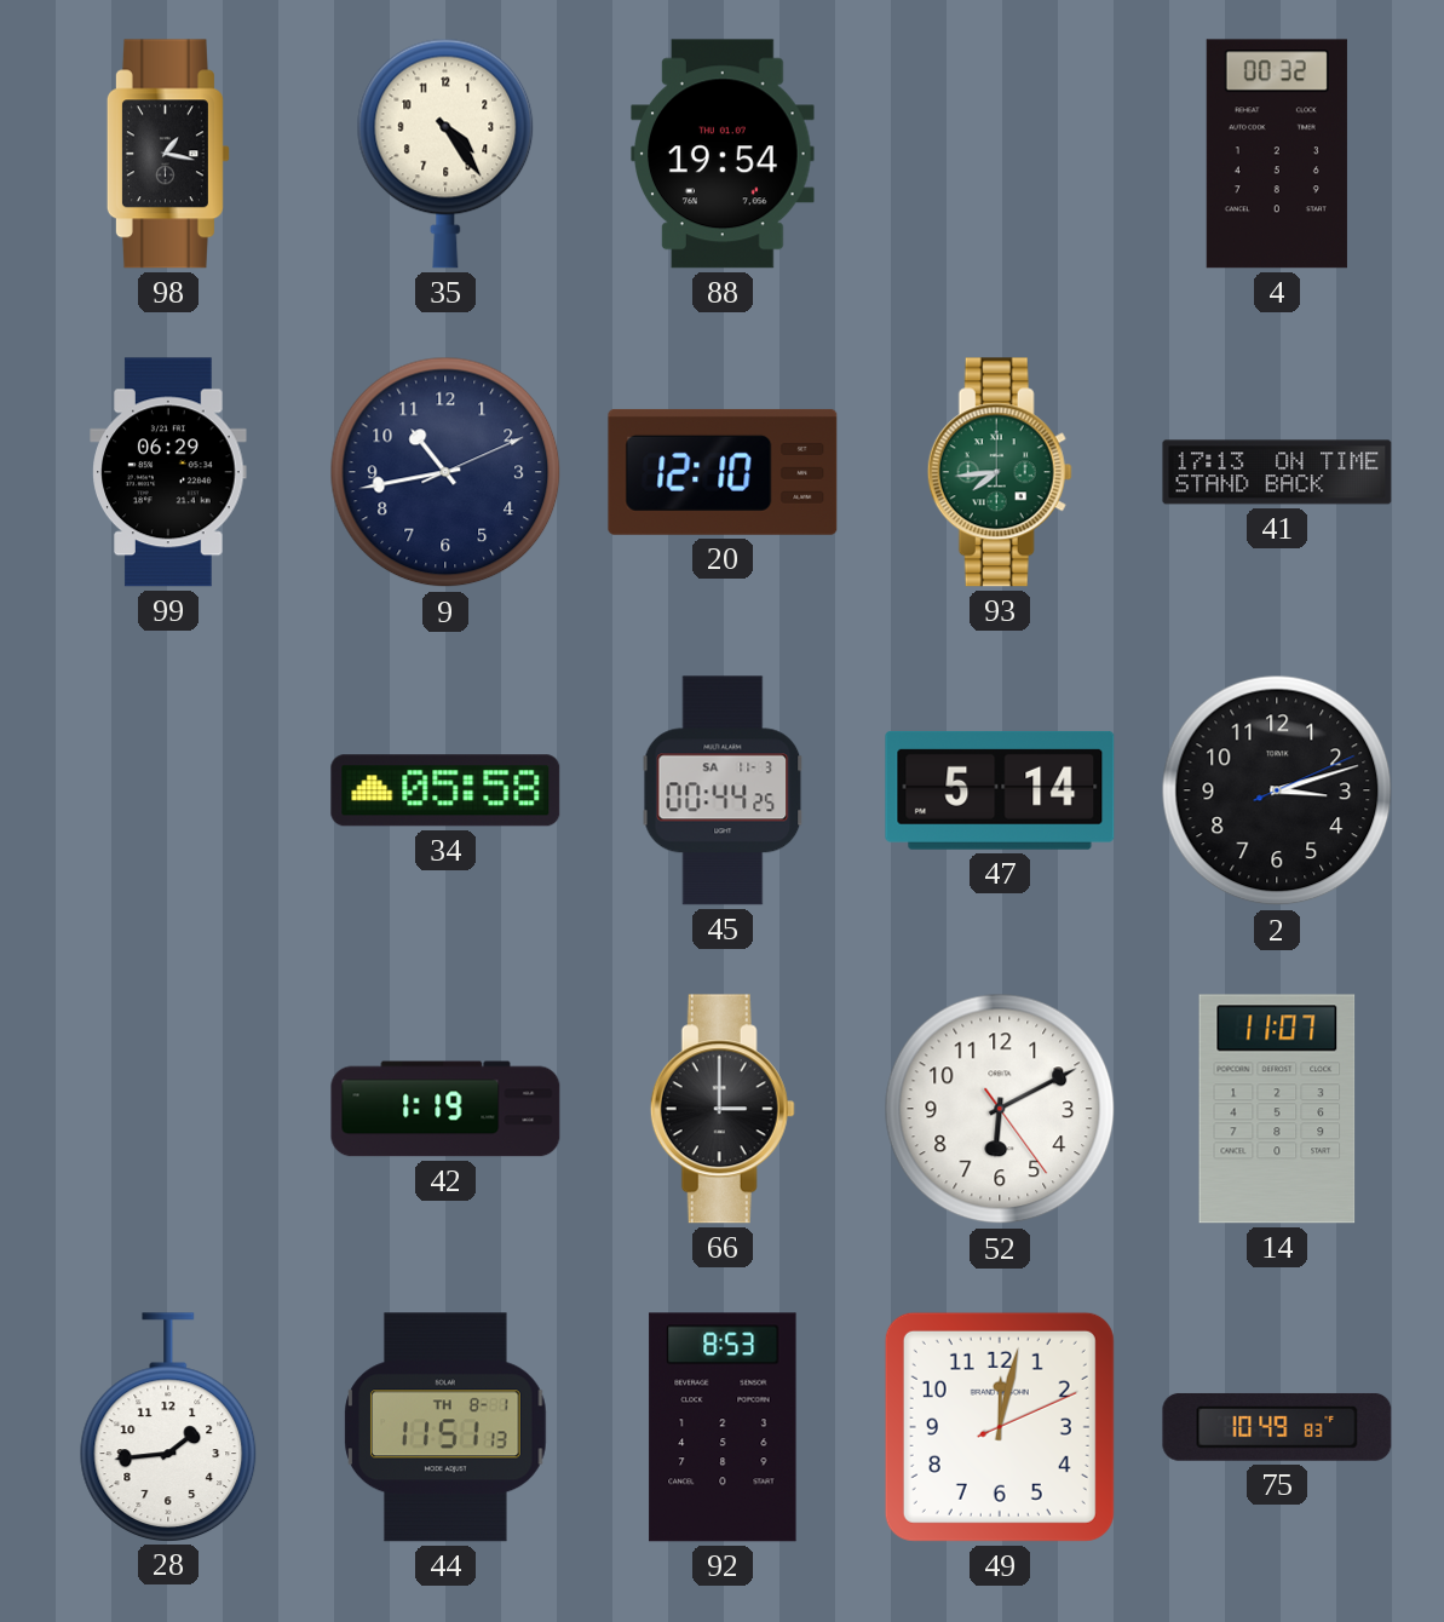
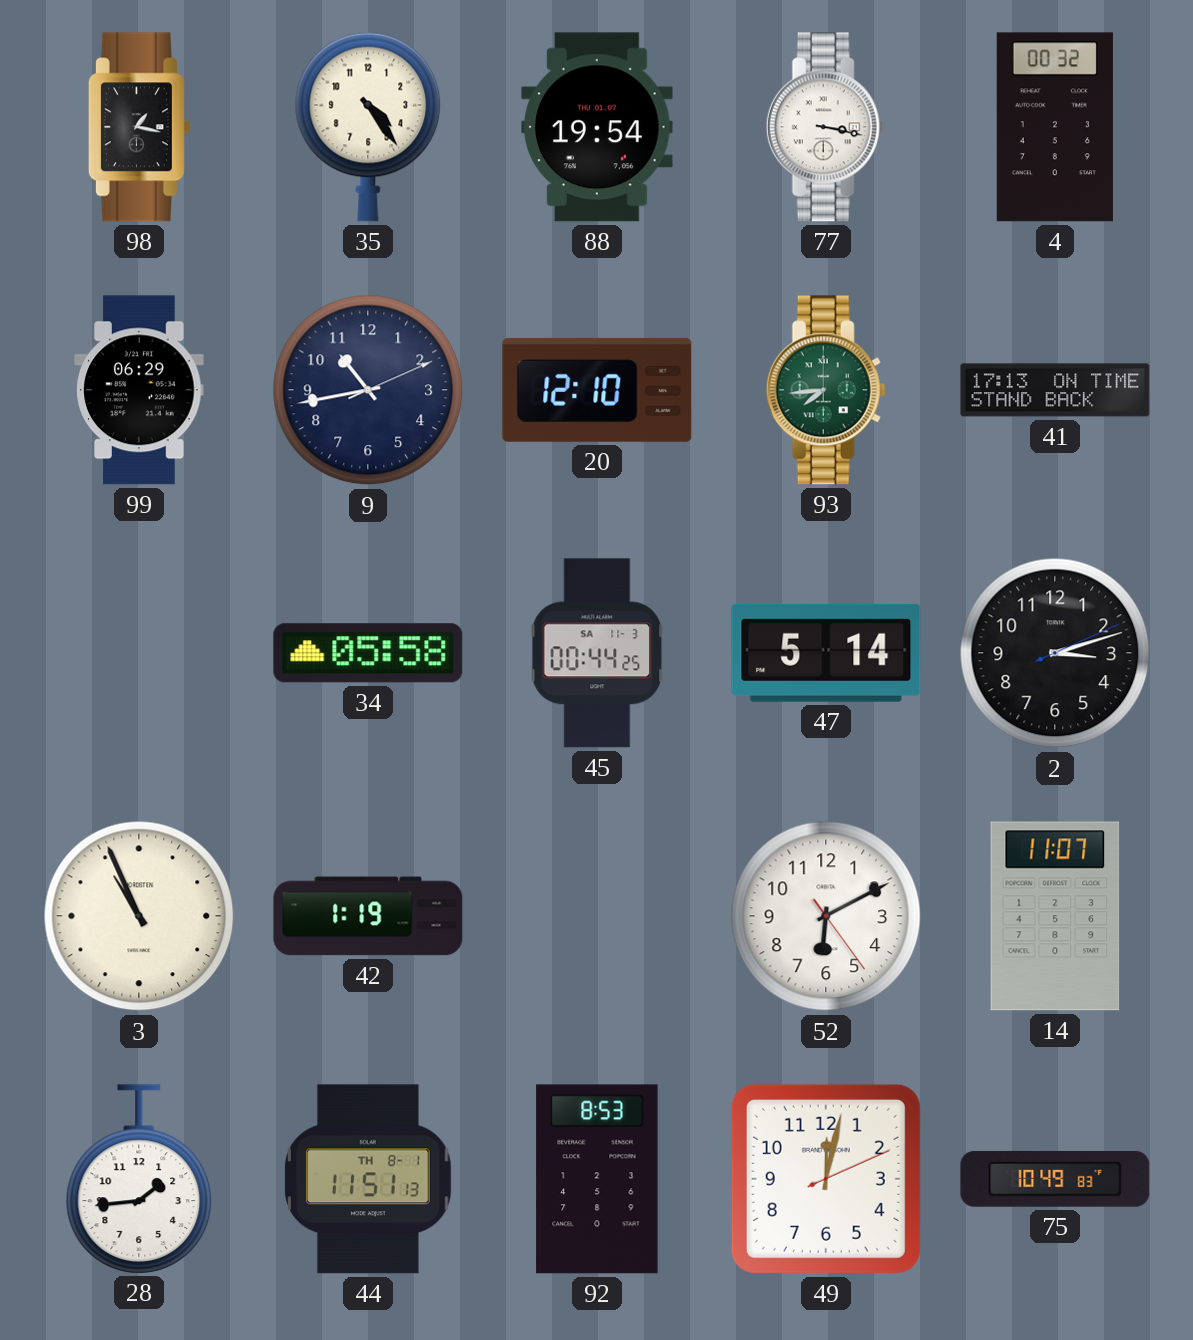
77: none -> 3:17 (826, 127)
3: none -> 10:56 (139, 916)
66: 3:00 -> none (723, 1109)
